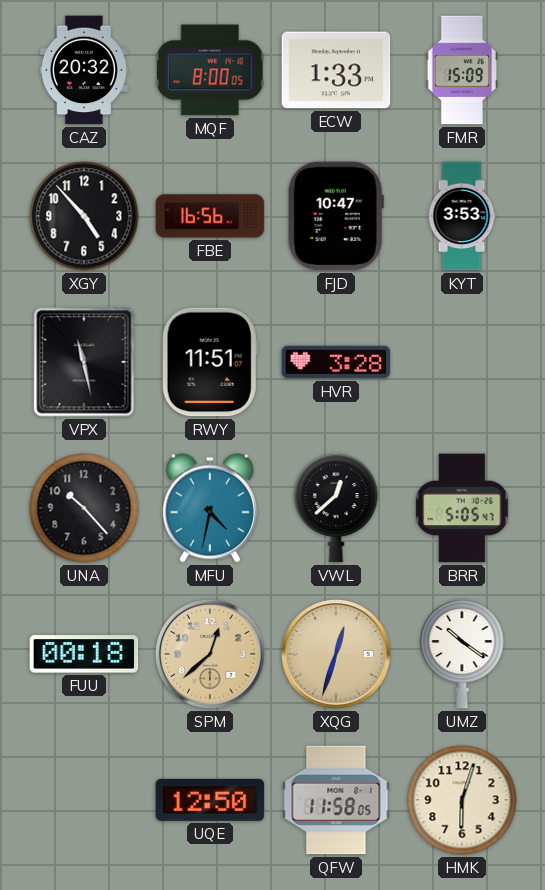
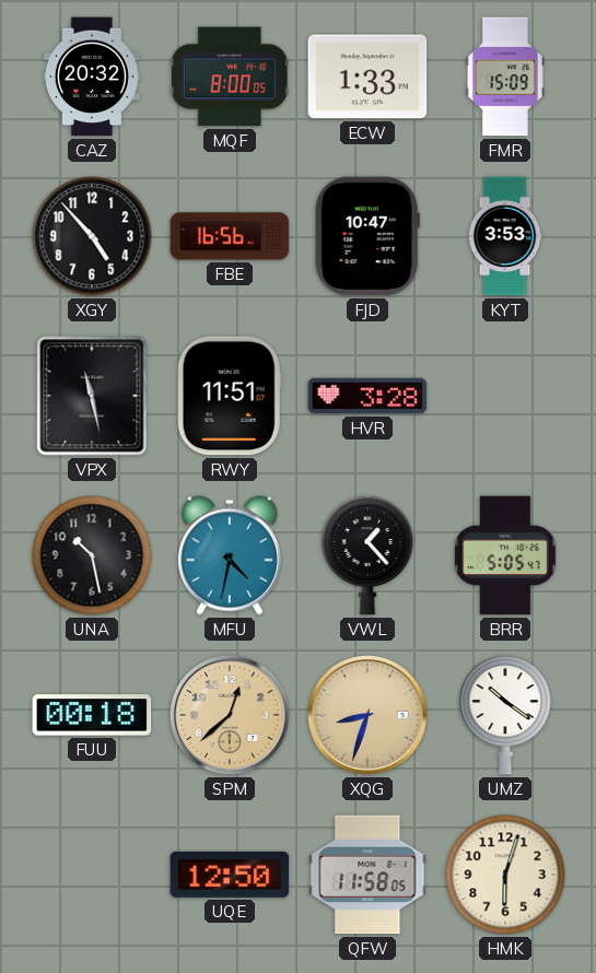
UNA: 10:23 -> 10:28 (92, 555)
VWL: 12:38 -> 1:23 (367, 555)
XQG: 12:33 -> 8:33 (367, 715)
